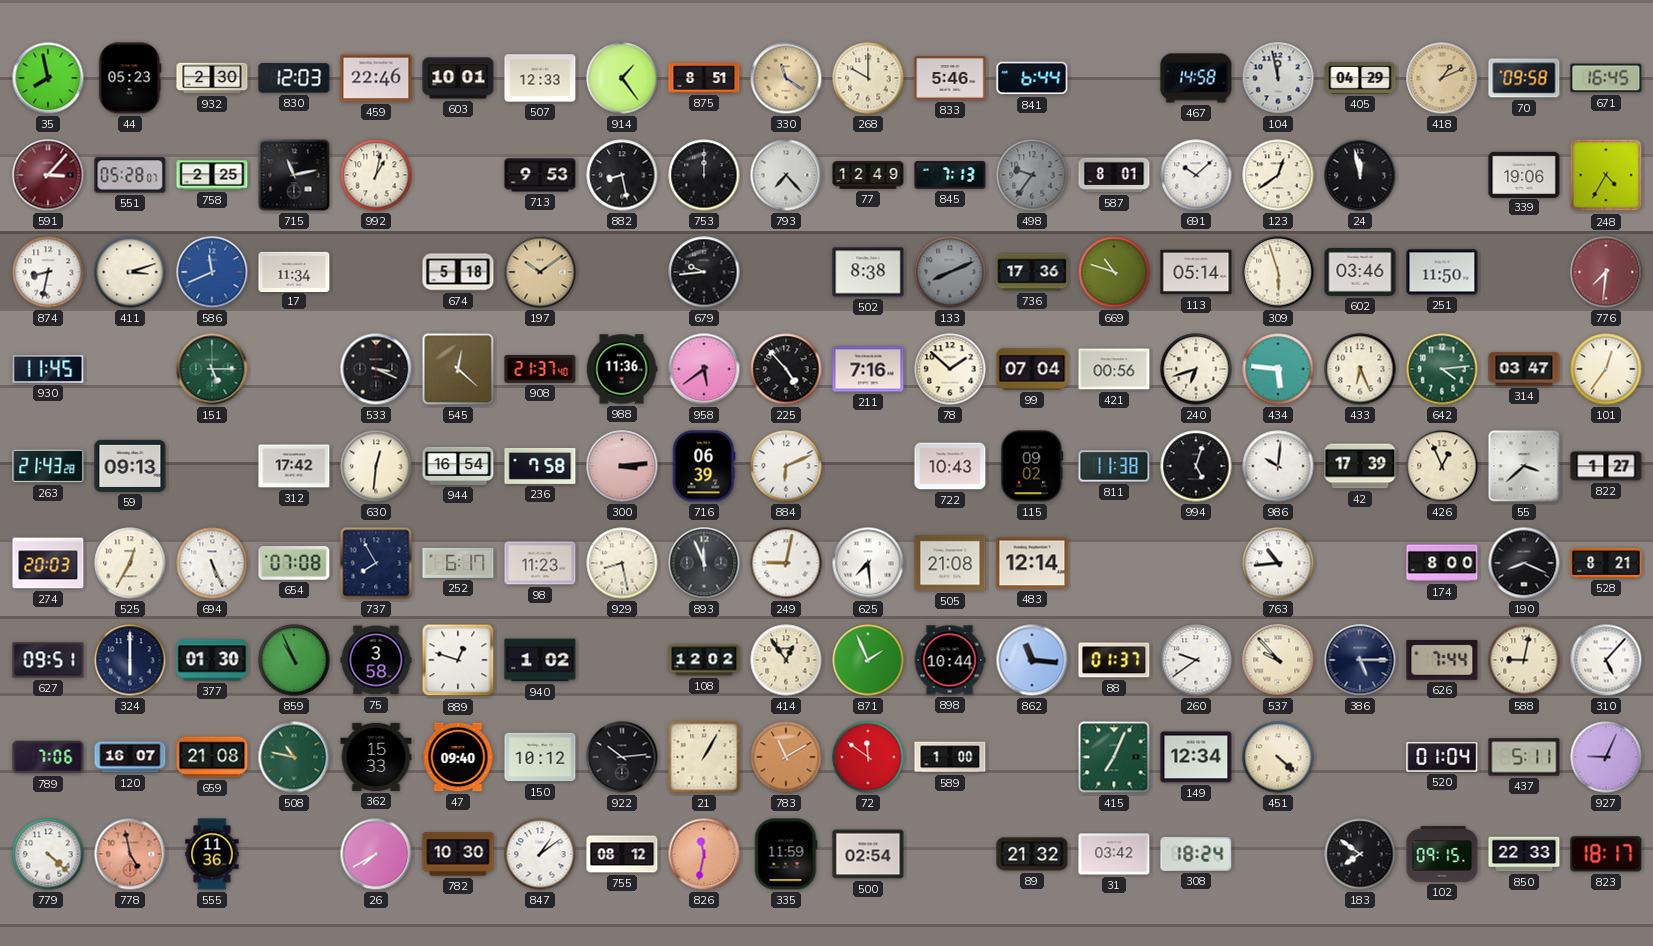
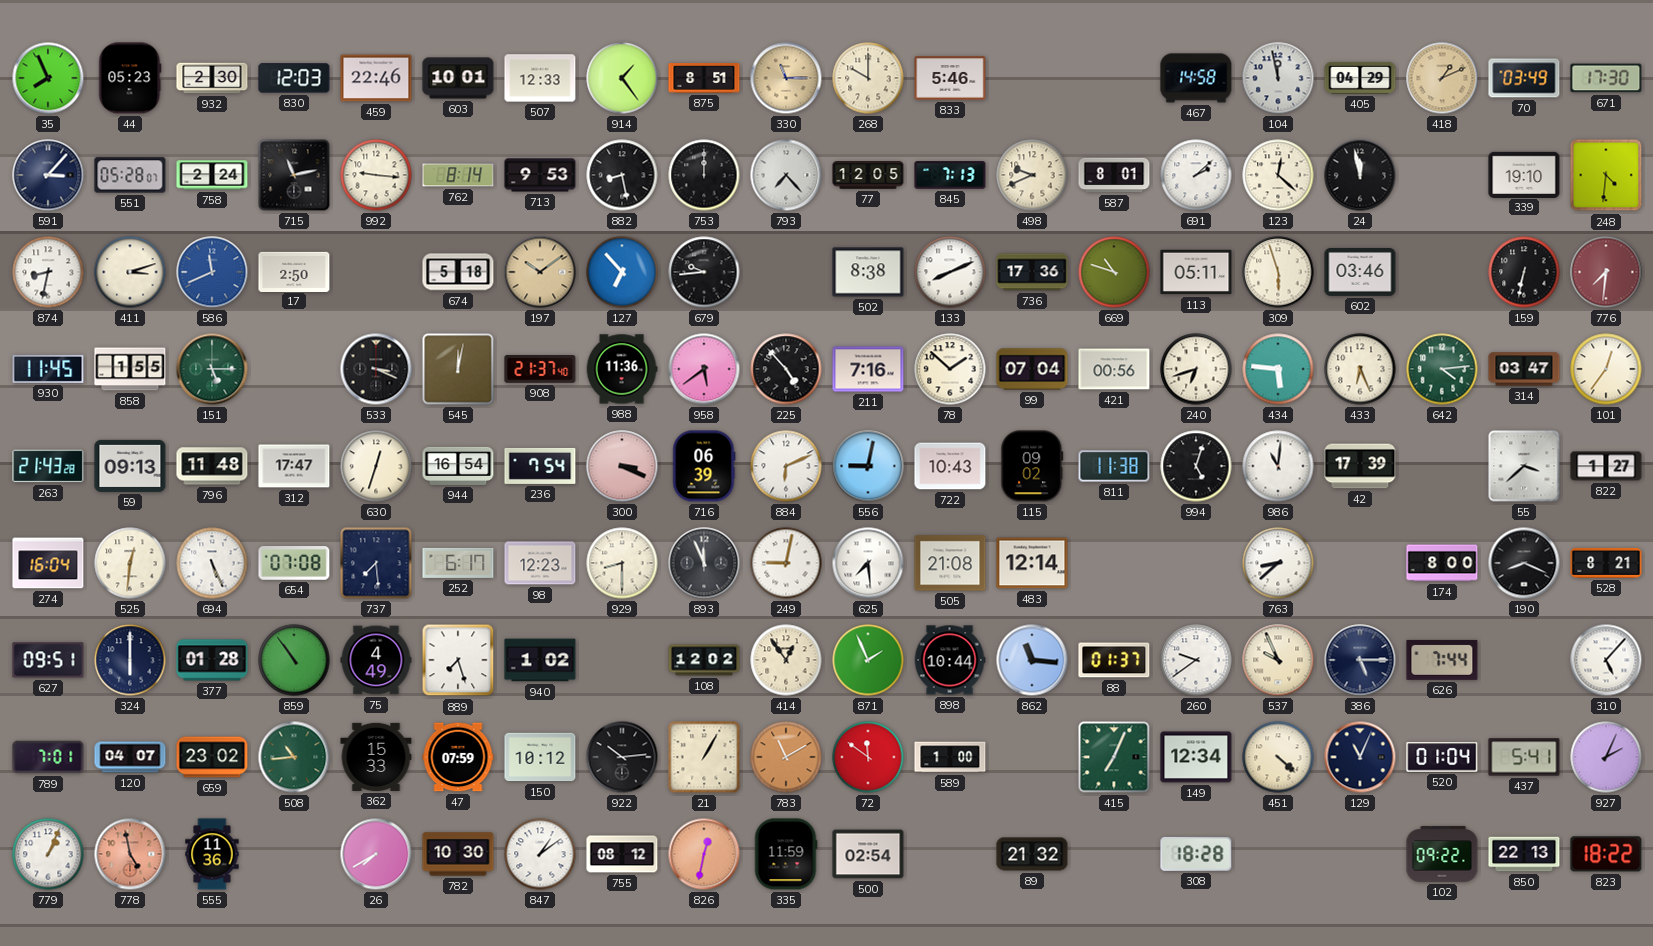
35: 7:58 -> 7:56 (48, 78)
330: 11:21 -> 11:15 (786, 78)
841: 6:44 -> none (1032, 78)
70: 09:58 -> 03:49 (1524, 78)
671: 16:45 -> 17:30 (1606, 78)
591 dial: burgundy -> navy (48, 175)
758: 2:25 -> 2:24 (212, 175)
992: 1:02 -> 9:16 (376, 175)
762: none -> 8:14 (458, 175)
77: 12:49 -> 12:05 (868, 175)
498: 9:36 -> 9:41 (1032, 175)
498 dial: grey -> cream (1032, 175)
691: 10:08 -> 2:08 (1196, 175)
123: 12:39 -> 12:22 (1278, 175)
339: 19:06 -> 19:10 (1524, 174)
248: 4:35 -> 4:31 (1606, 175)
17: 11:34 -> 2:50 (294, 271)
127: none -> 6:53 (622, 272)
133 dial: grey -> white (950, 272)
113: 05:14 -> 05:11 (1196, 272)
251: 11:50 -> none (1442, 272)
159: none -> 6:32 (1524, 272)
858: none -> 1:55 (130, 369)
545: 12:22 -> 12:02 (458, 369)
796: none -> 11:48 (212, 466)
312: 17:42 -> 17:47 (294, 466)
630: 12:31 -> 12:33 (376, 466)
236: 7:58 -> 7:54 (540, 466)
300: 3:14 -> 3:19 (622, 466)
556: none -> 9:02 (868, 466)
986: 10:01 -> 11:01 (1278, 466)
426: 12:56 -> none (1442, 466)
274: 20:03 -> 16:04 (48, 563)
525: 12:35 -> 12:31 (130, 563)
737: 7:55 -> 7:29 (376, 563)
98: 11:23 -> 12:23 (540, 563)
929: 8:28 -> 8:30 (622, 563)
763: 10:44 -> 8:38 (1278, 563)
377: 01:30 -> 01:28 (212, 660)
859: 10:56 -> 10:54 (294, 660)
75: 3:58 -> 4:49 (376, 660)
889: 12:48 -> 7:27 (458, 660)
537: 9:53 -> 9:56 (1278, 660)
588: 9:02 -> none (1524, 660)
789: 7:06 -> 7:01 (48, 757)
120: 16:07 -> 04:07 (130, 757)
659: 21:08 -> 23:02 (212, 757)
508: 10:47 -> 10:44 (294, 757)
47: 09:40 -> 07:59 (458, 757)
129: none -> 11:04 (1360, 757)
437: 5:11 -> 5:41 (1524, 757)
927: 9:04 -> 2:04 (1606, 757)
779: 4:22 -> 1:04 (48, 854)
826: 11:32 -> 12:32 (704, 854)
31: 03:42 -> none (1114, 854)
308: 18:24 -> 18:28 (1196, 854)
183: 7:51 -> none (1360, 854)
102: 09:15 -> 09:22 (1442, 854)
850: 22:33 -> 22:13 (1524, 854)
823: 18:17 -> 18:22 (1606, 854)
